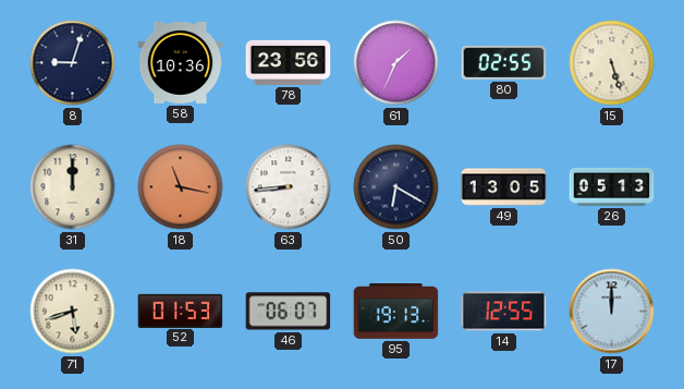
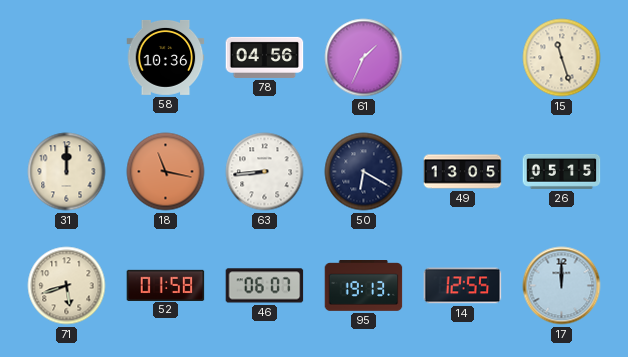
8: 9:03 -> none (73, 63)
78: 23:56 -> 04:56 (265, 57)
80: 02:55 -> none (504, 62)
15: 5:27 -> 11:27 (562, 58)
26: 05:13 -> 05:15 (562, 171)
52: 01:53 -> 01:58 (166, 285)
